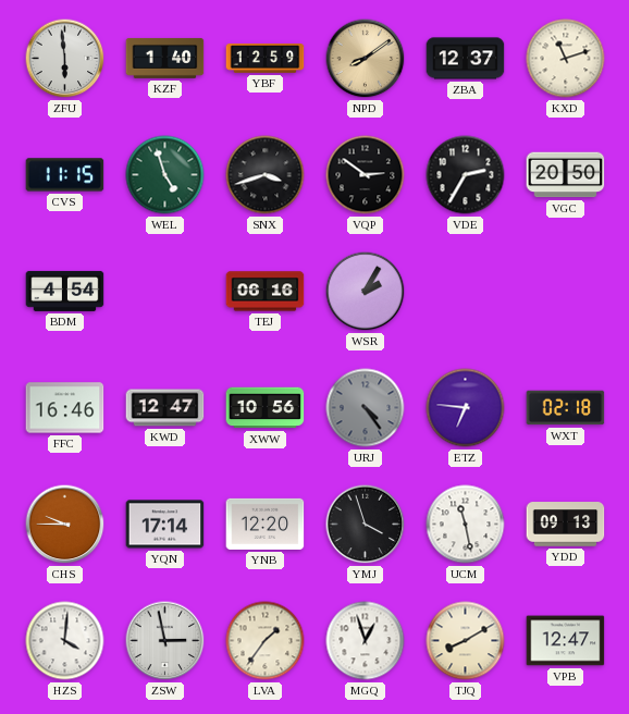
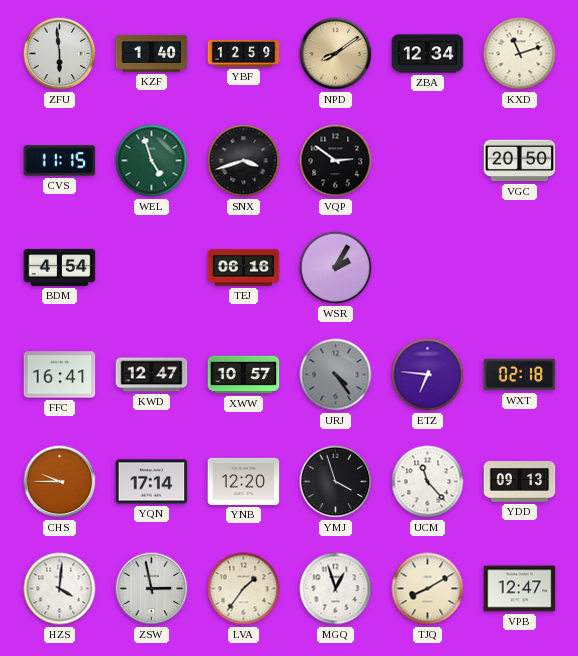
ZBA: 12:37 -> 12:34 (428, 54)
VDE: 2:35 -> none (466, 175)
FFC: 16:46 -> 16:41 (60, 375)
XWW: 10:56 -> 10:57 (244, 375)
UCM: 11:28 -> 11:23 (428, 482)
